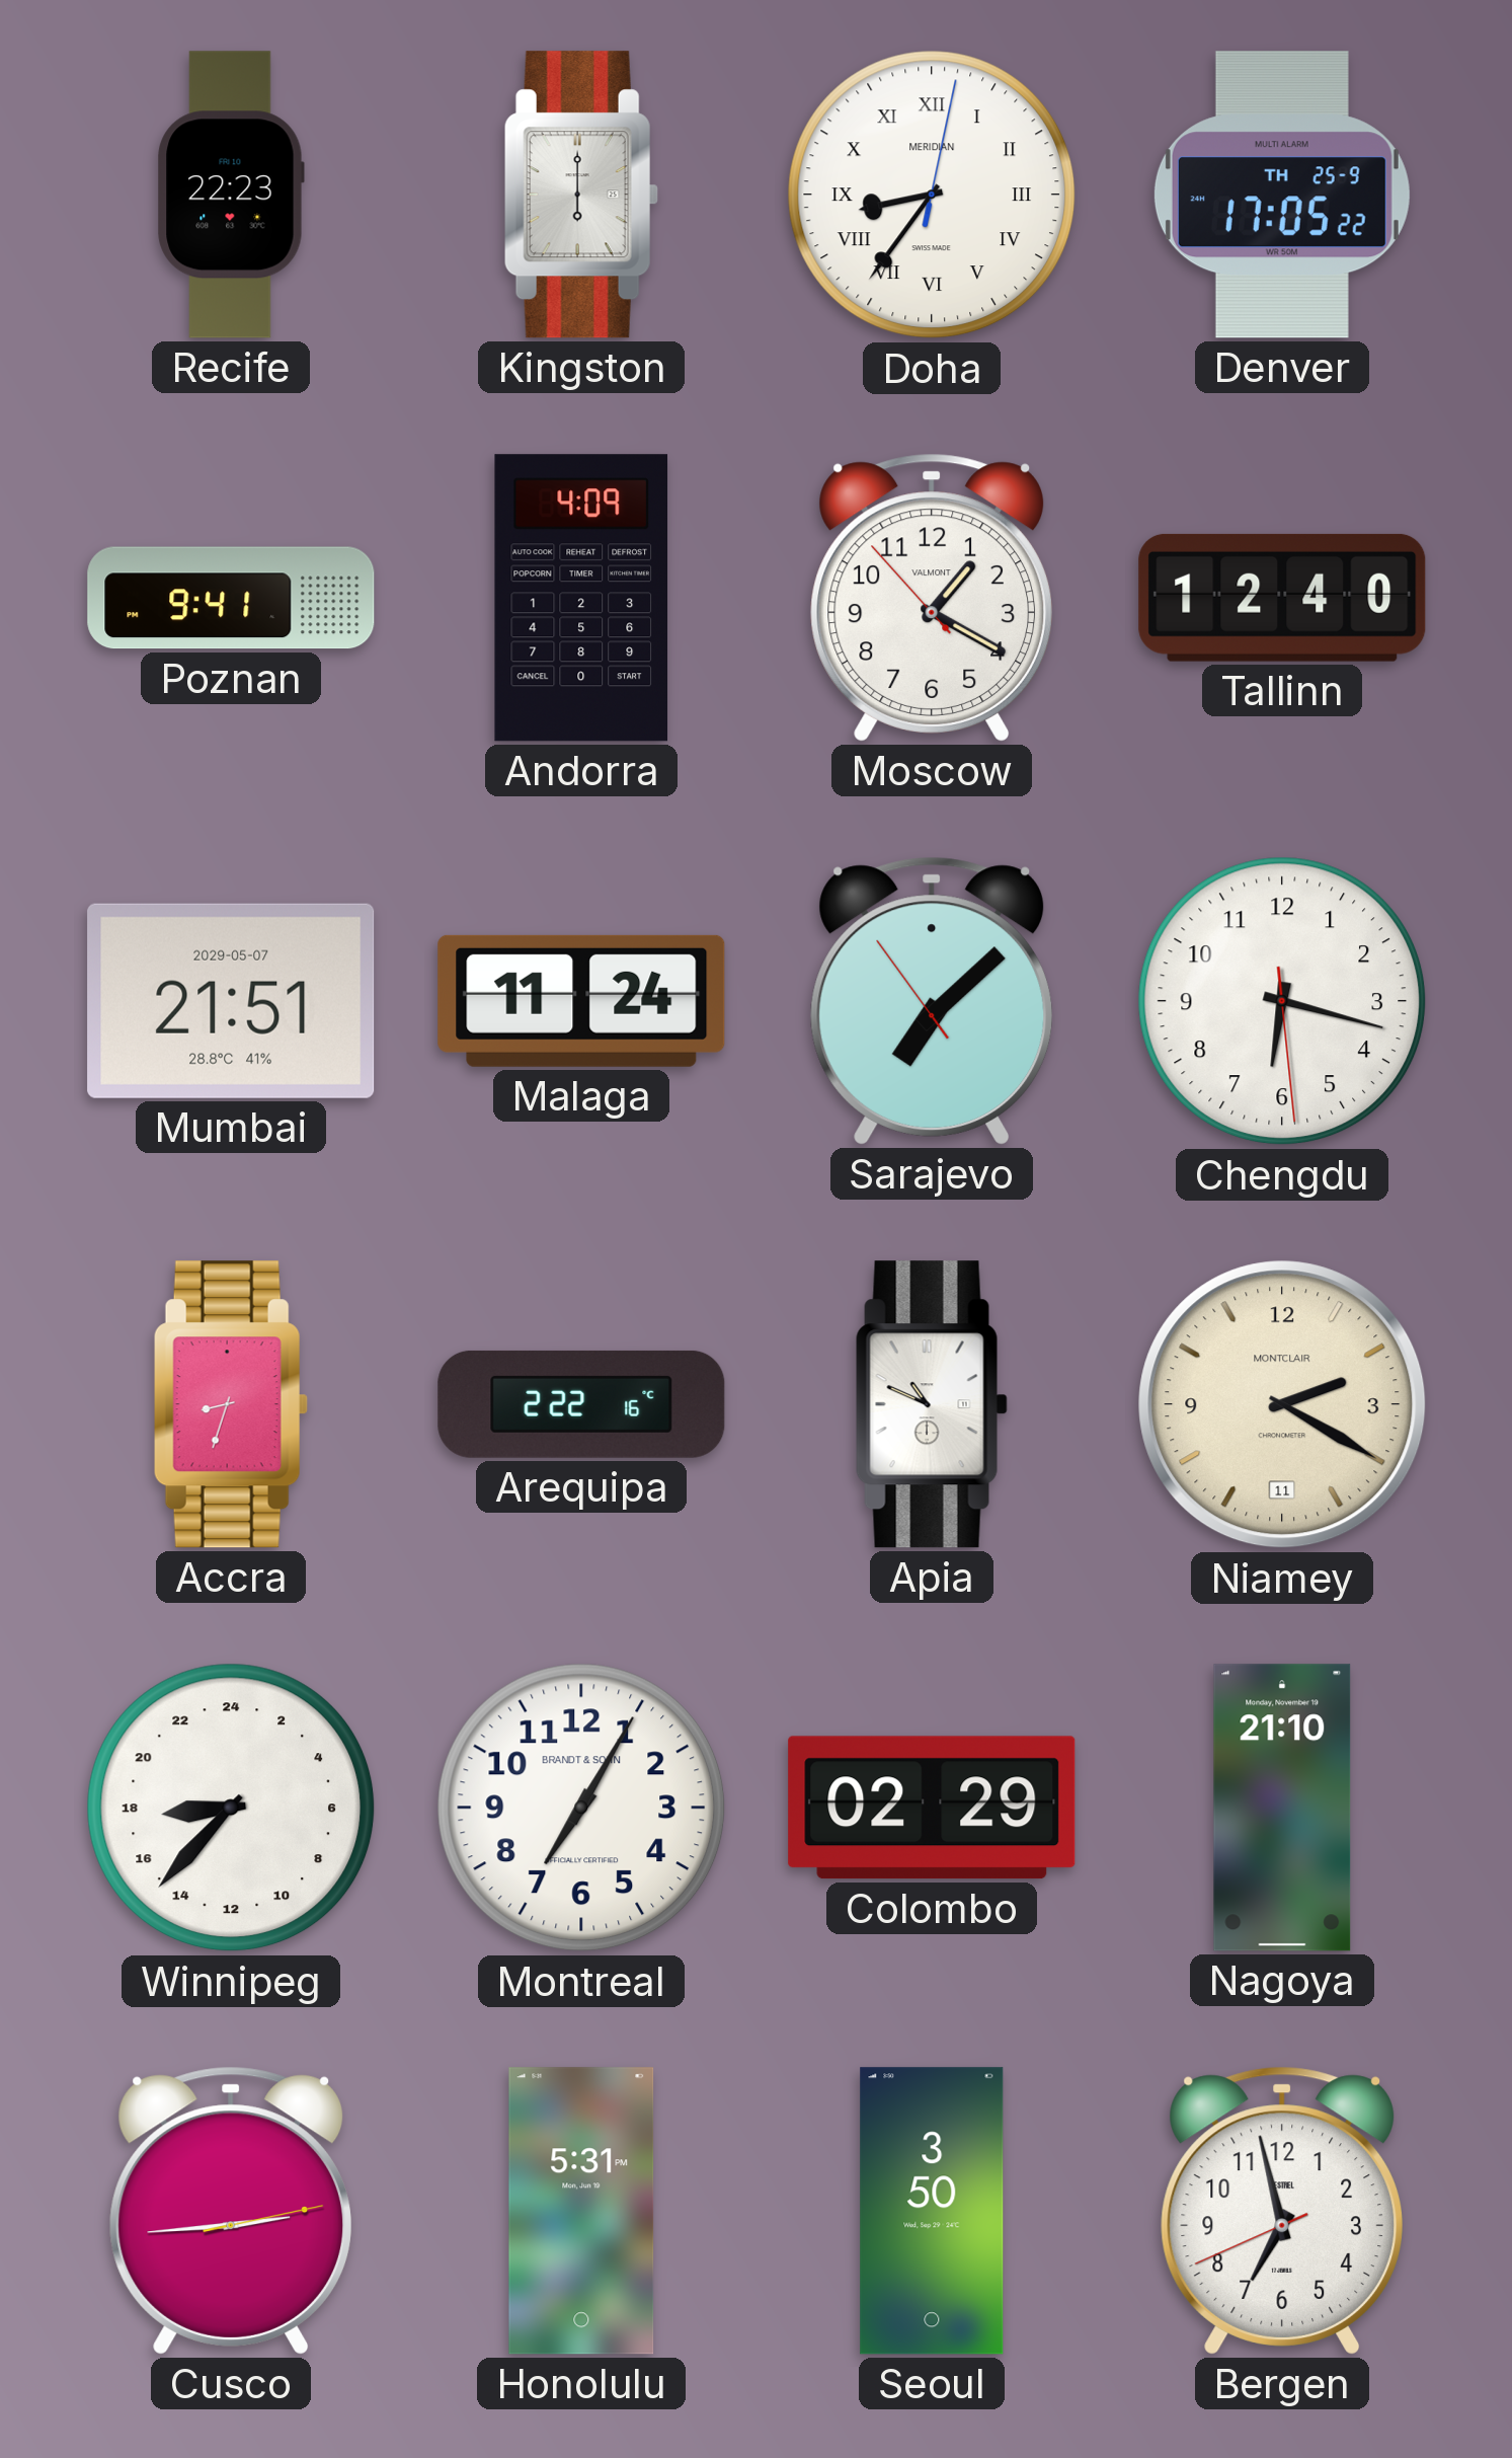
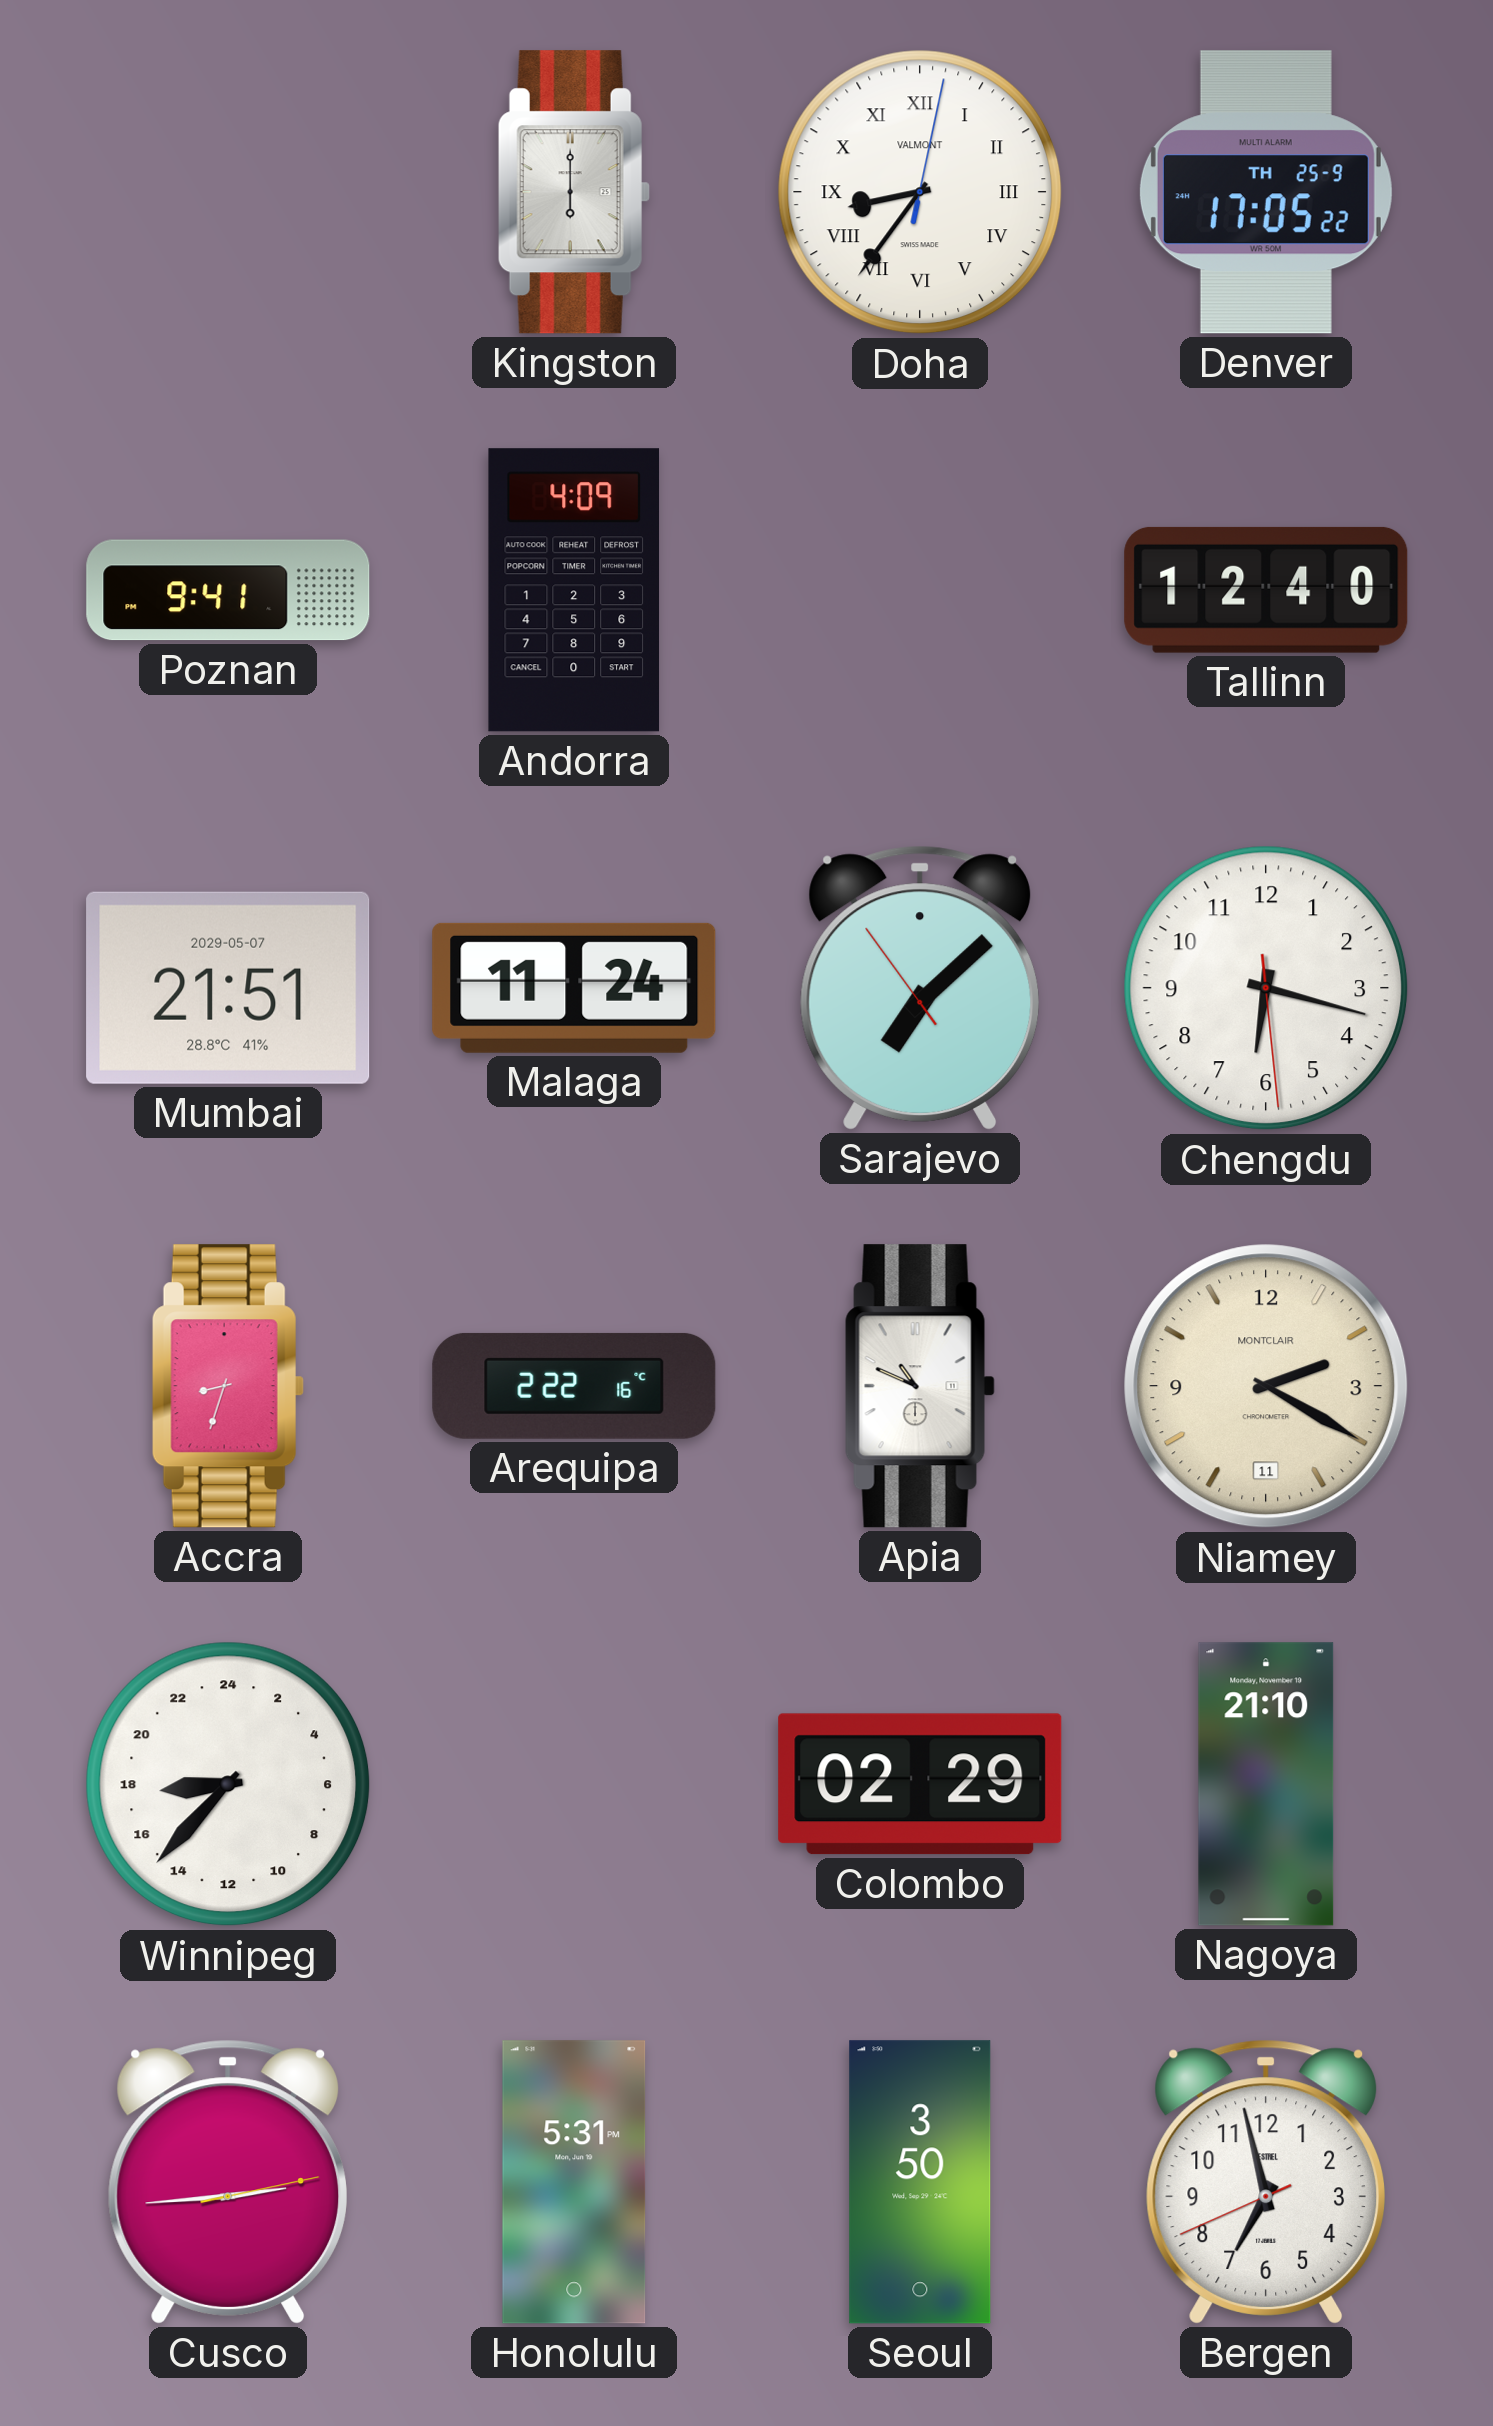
Recife: 22:23 -> none (231, 195)
Doha brand: MERIDIAN -> VALMONT (920, 192)
Moscow: 1:19 -> none (931, 598)
Montreal: 7:05 -> none (581, 1808)
